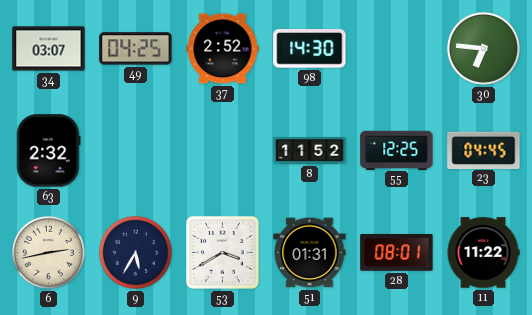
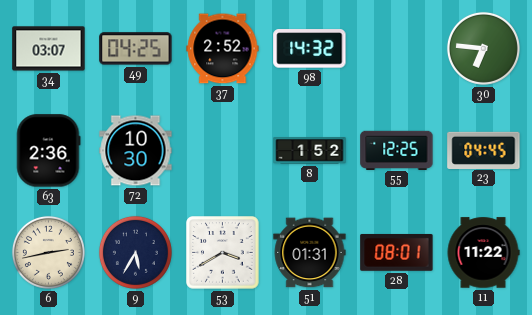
98: 14:30 -> 14:32 (310, 49)
63: 2:32 -> 2:36 (49, 151)
72: none -> 10:30 (136, 151)
8: 11:52 -> 1:52 (310, 151)
